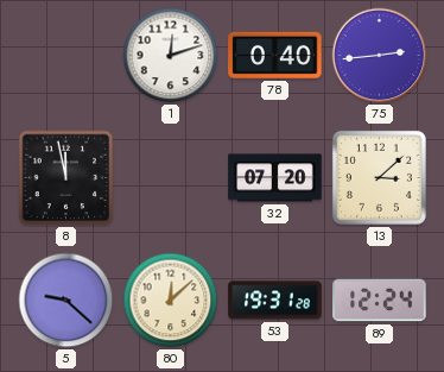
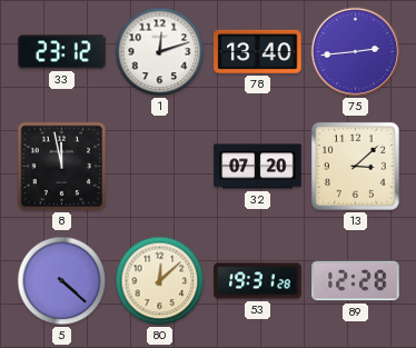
33: none -> 23:12 (62, 52)
78: 0:40 -> 13:40 (258, 51)
5: 9:22 -> 4:22 (62, 281)
89: 12:24 -> 12:28 (356, 281)
